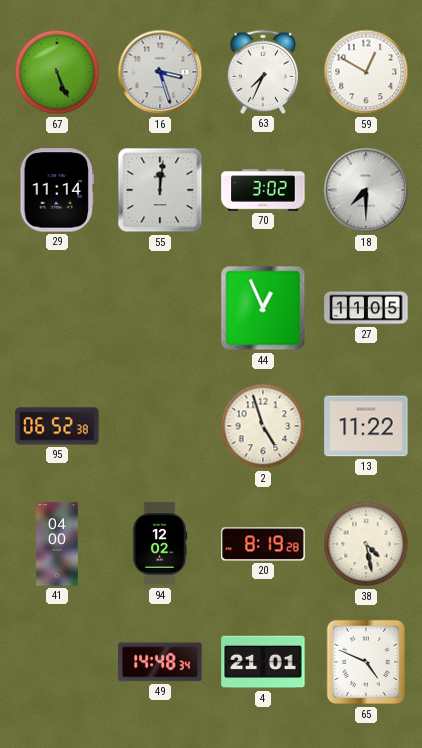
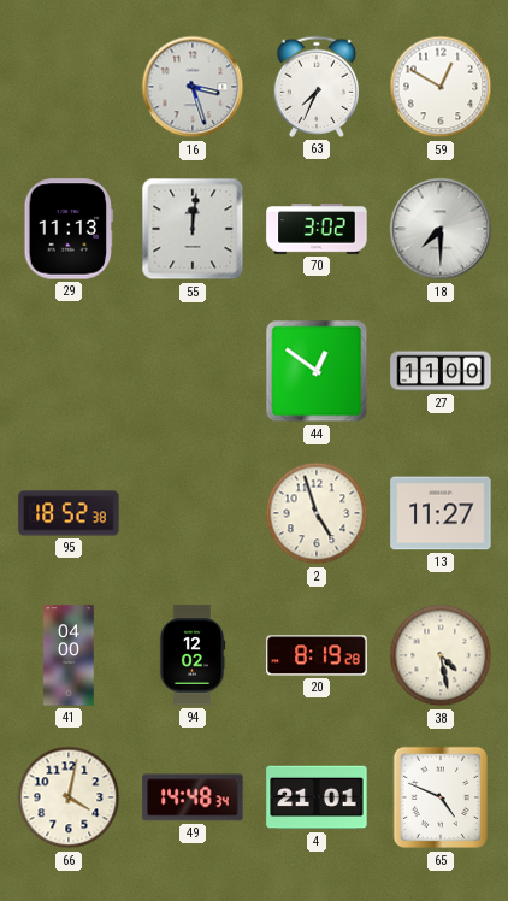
67: 5:26 -> none (57, 72)
29: 11:14 -> 11:13 (67, 229)
44: 12:56 -> 12:51 (317, 371)
27: 11:05 -> 11:00 (441, 371)
95: 06:52 -> 18:52 (69, 513)
13: 11:22 -> 11:27 (441, 513)
66: none -> 4:02 (69, 797)
